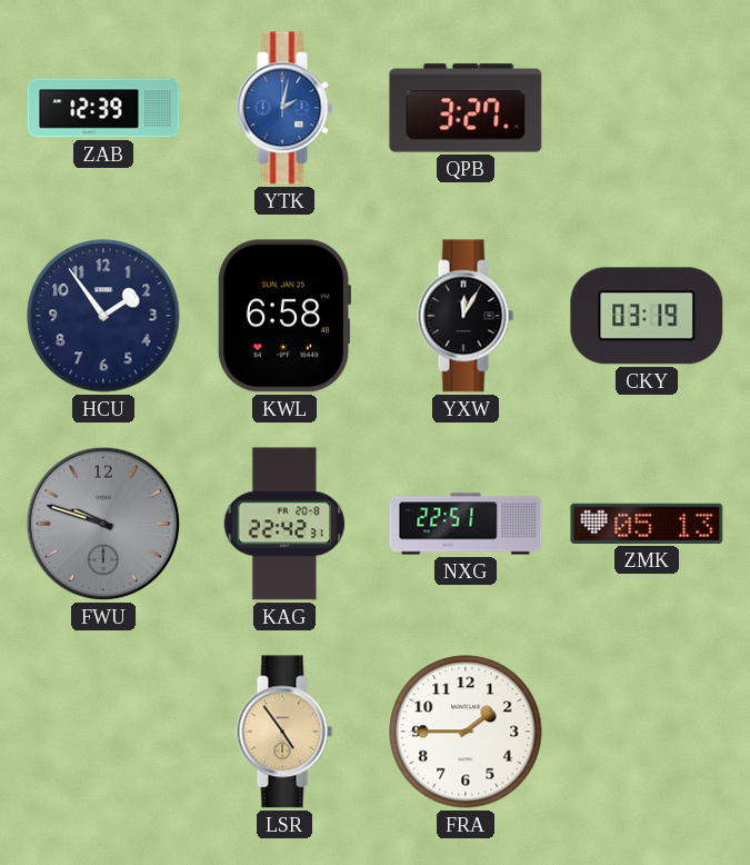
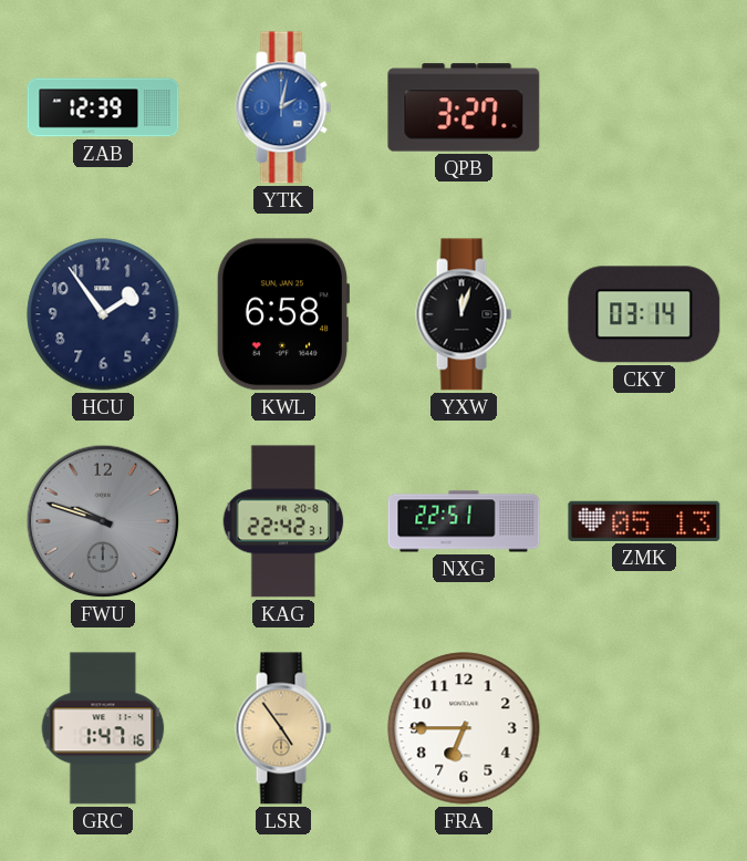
YXW: 12:05 -> 12:03 (464, 314)
CKY: 03:19 -> 03:14 (644, 314)
GRC: none -> 1:47 (103, 728)
FRA: 1:45 -> 6:45 (464, 728)
